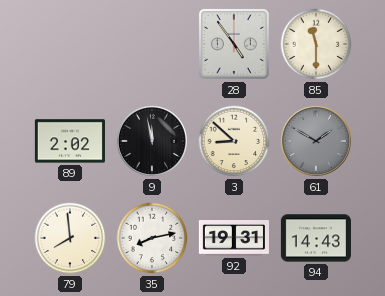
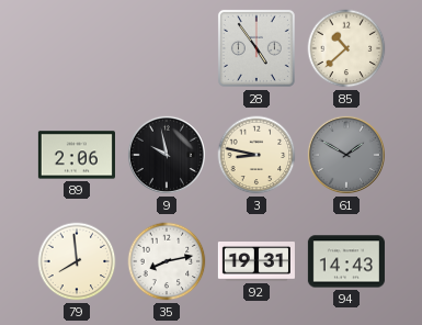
85: 11:30 -> 10:38 (346, 48)
89: 2:02 -> 2:06 (77, 155)
9: 11:58 -> 9:58 (167, 155)
3: 8:52 -> 8:47 (256, 155)
